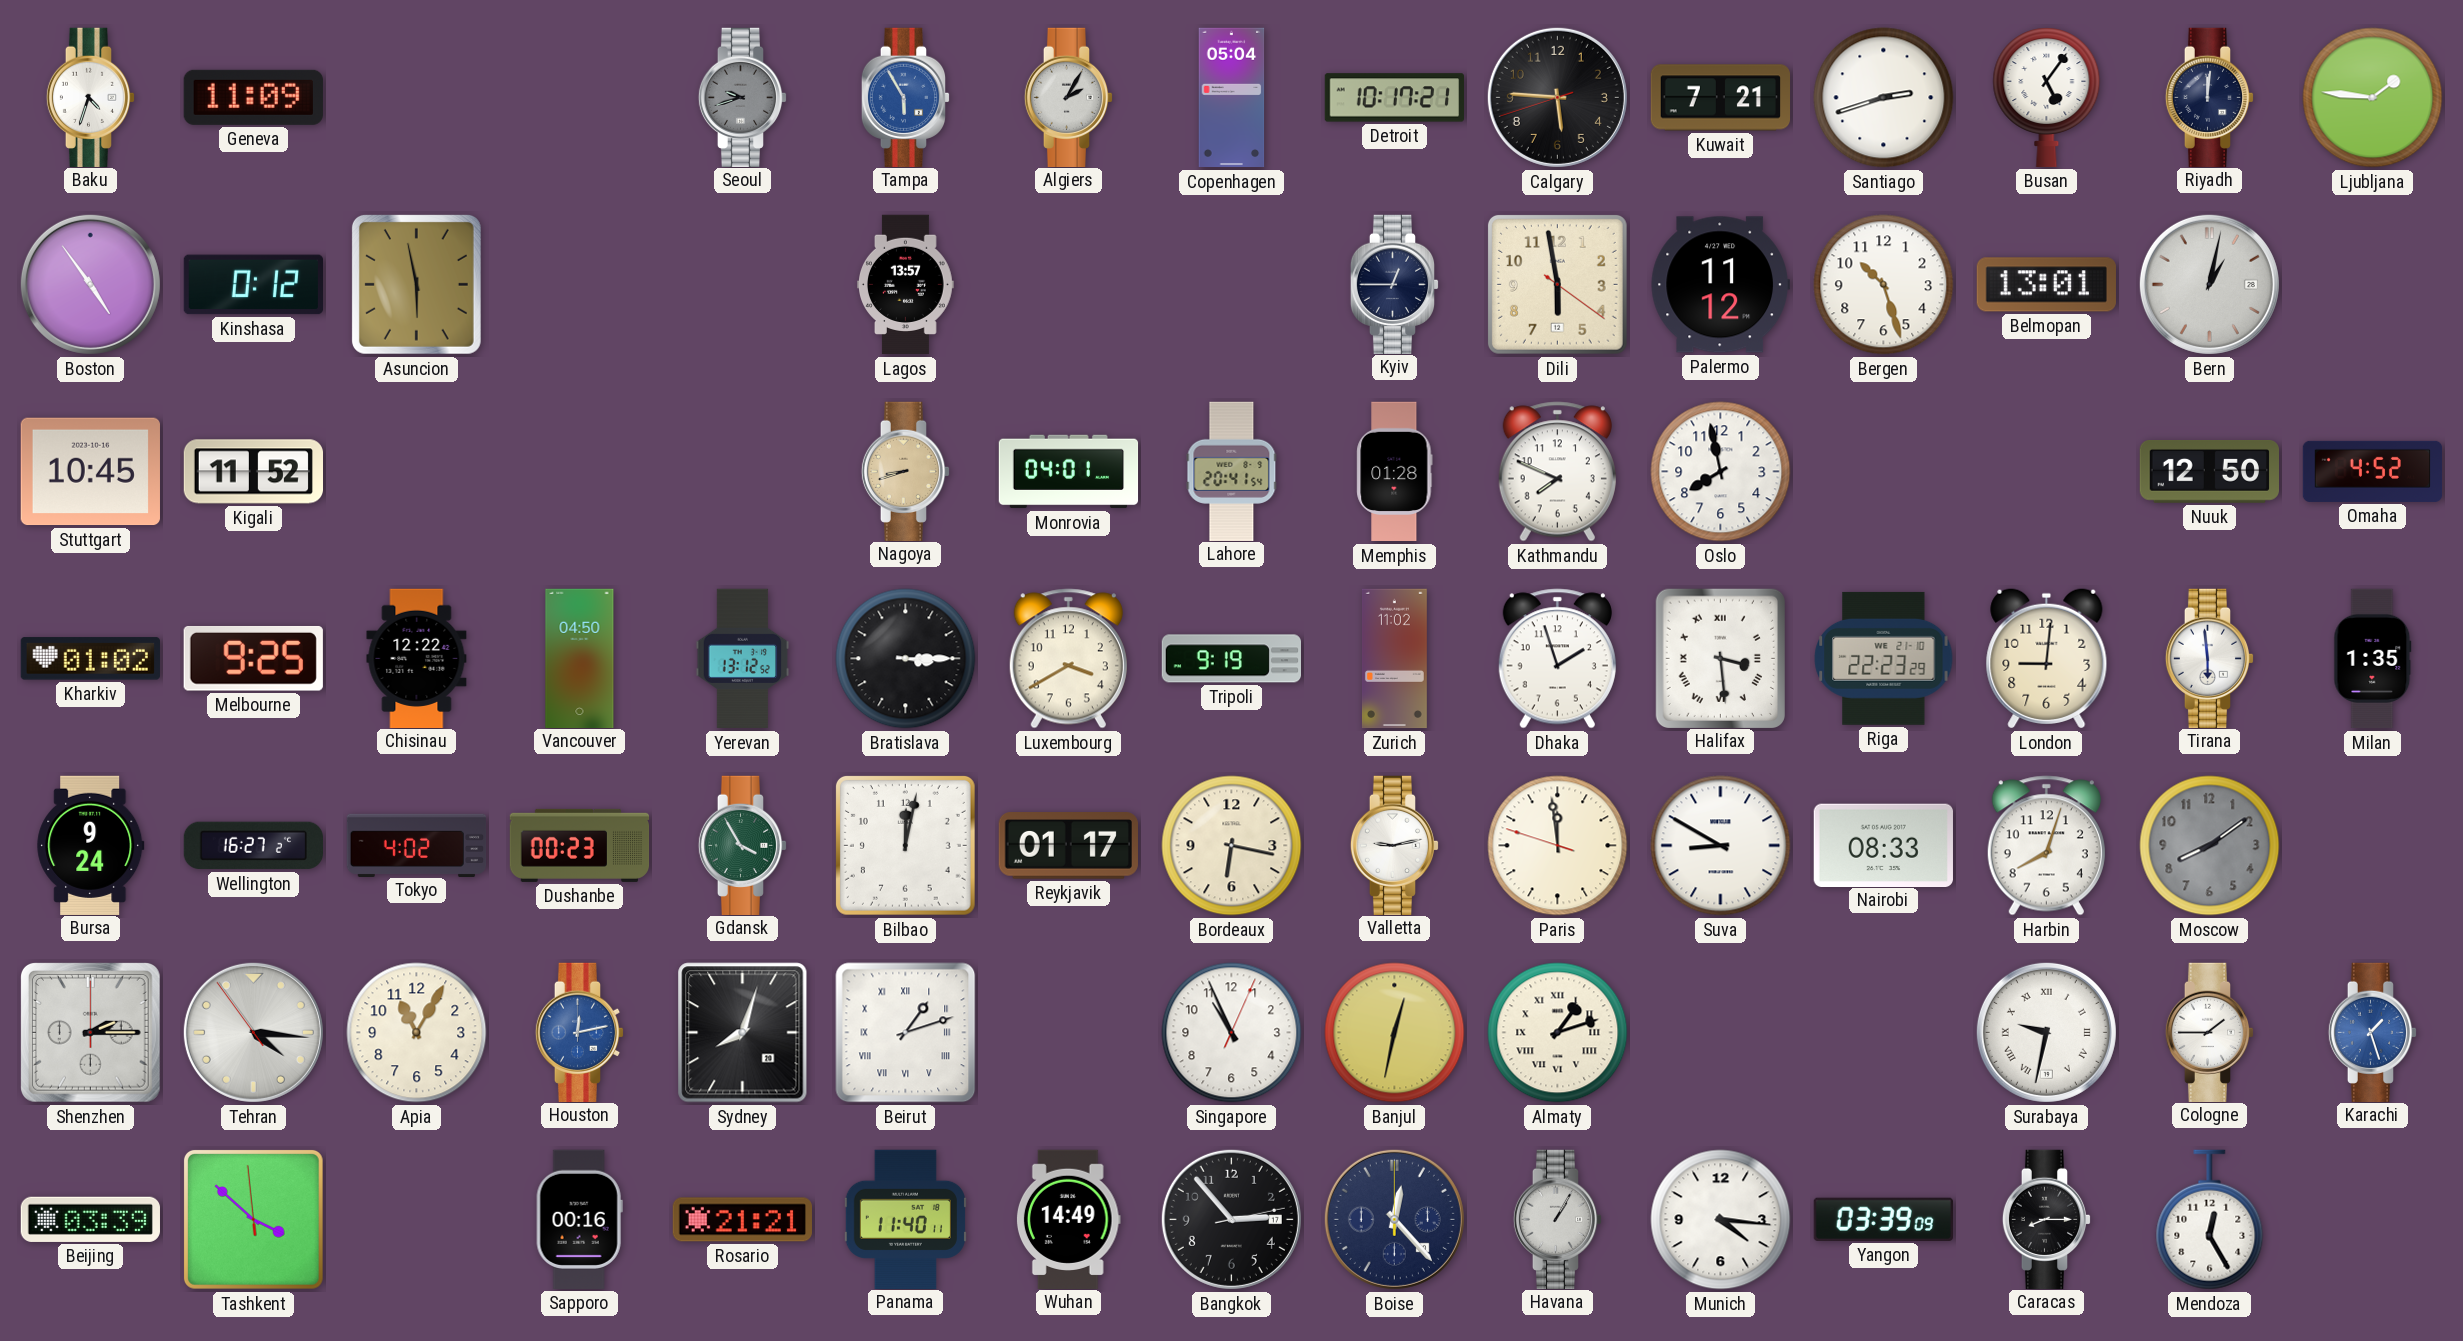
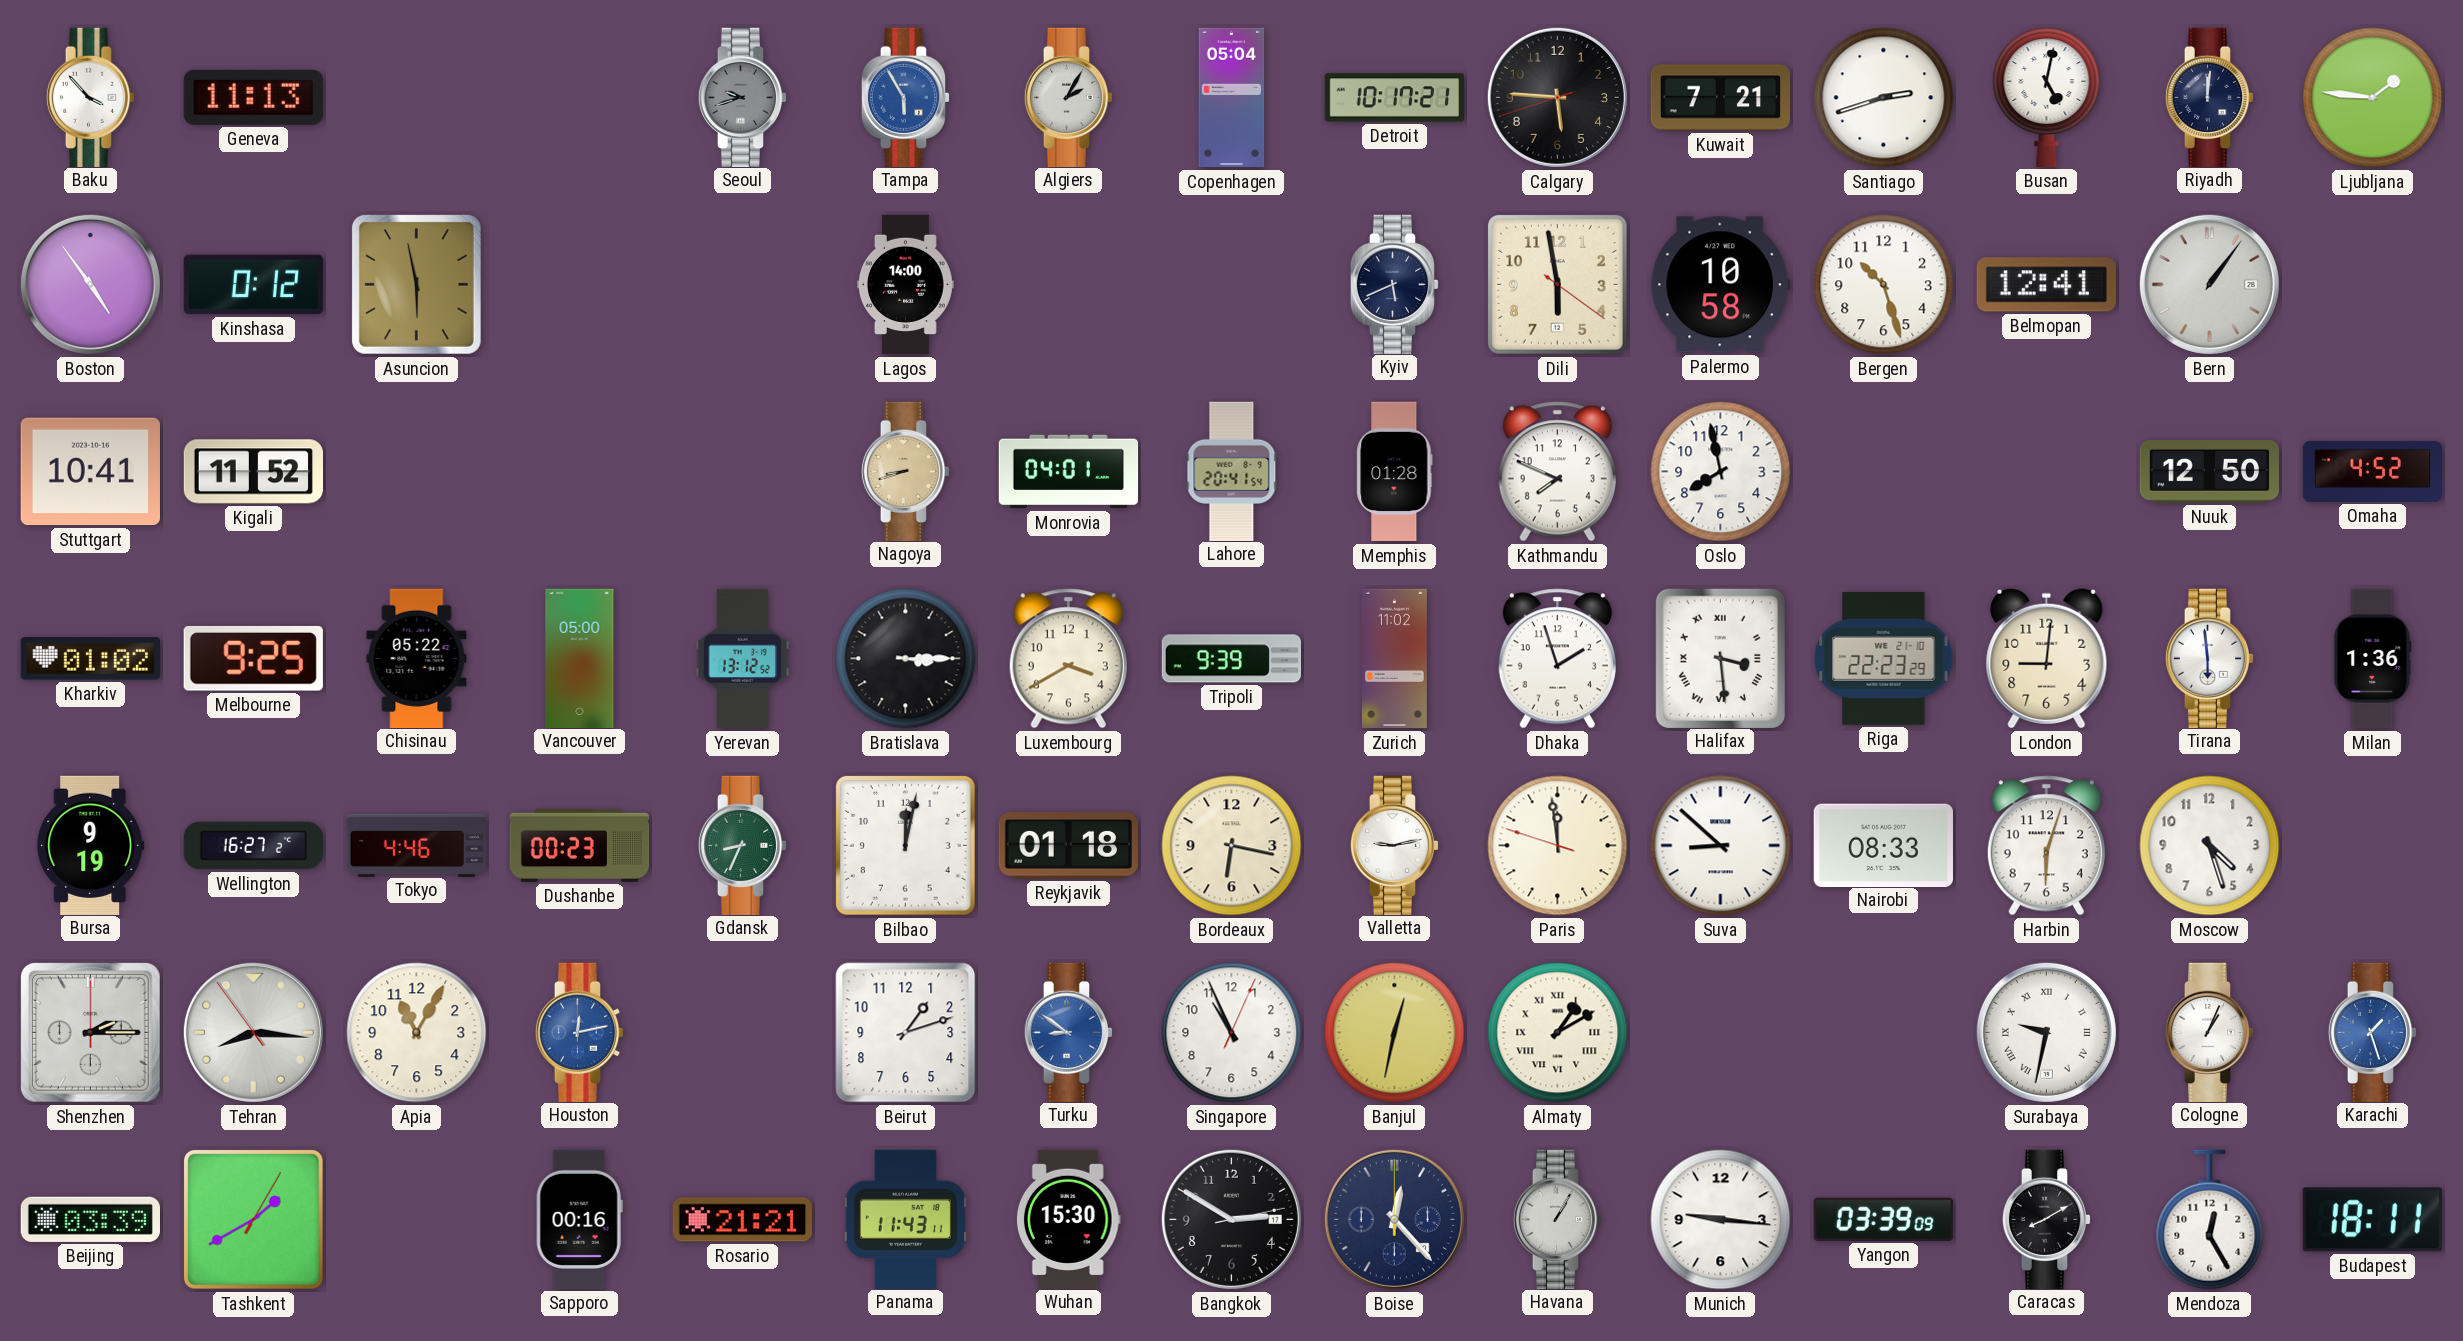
Baku: 4:33 -> 3:53 (91, 97)
Geneva: 11:09 -> 11:13 (253, 97)
Busan: 5:06 -> 5:02 (2047, 97)
Lagos: 13:57 -> 14:00 (906, 285)
Kyiv: 12:45 -> 5:41 (1395, 284)
Palermo: 11:12 -> 10:58 (1720, 285)
Belmopan: 13:01 -> 12:41 (2046, 285)
Bern: 1:02 -> 1:06 (2209, 284)
Stuttgart: 10:45 -> 10:41 (90, 472)
Chisinau: 12:22 -> 05:22 (417, 658)
Vancouver: 04:50 -> 05:00 (580, 658)
Tripoli: 9:19 -> 9:39 (1231, 659)
Milan: 1:35 -> 1:36 (2373, 659)
Bursa: 9:24 -> 9:19 (91, 845)
Tokyo: 4:02 -> 4:46 (417, 845)
Gdansk: 3:55 -> 8:34 (743, 845)
Reykjavik: 01:17 -> 01:18 (1068, 846)
Suva: 8:50 -> 8:52 (1721, 846)
Harbin: 8:03 -> 6:03 (2046, 846)
Moscow: 8:09 -> 4:27 (2210, 846)
Moscow dial: grey -> white (2210, 846)
Tehran: 4:15 -> 8:15 (253, 1032)
Sydney: 8:03 -> none (743, 1033)
Beirut numerals: Roman -> Arabic (906, 1033)
Turku: none -> 8:51 (1069, 1032)
Almaty: 1:12 -> 1:10 (1558, 1033)
Cologne: 1:45 -> 1:04 (2210, 1032)
Tashkent: 3:51 -> 1:40 (253, 1219)
Panama: 11:40 -> 11:43 (905, 1219)
Wuhan: 14:49 -> 15:30 (1068, 1219)
Bangkok: 2:53 -> 2:50 (1231, 1219)
Munich: 4:16 -> 9:16 (1721, 1220)
Caracas: 8:15 -> 8:10 (2047, 1219)
Budapest: none -> 18:11 (2372, 1220)
